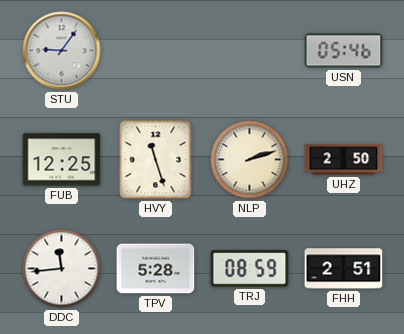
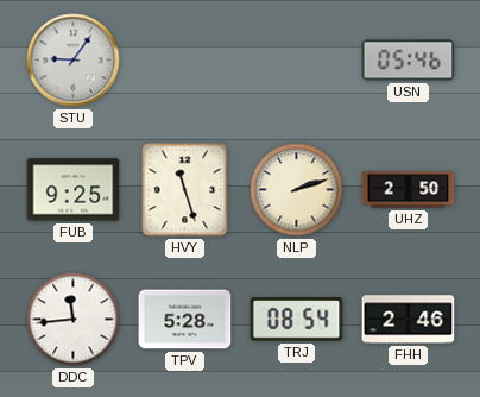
FUB: 12:25 -> 9:25 (74, 190)
TRJ: 08:59 -> 08:54 (297, 320)
FHH: 2:51 -> 2:46 (409, 320)
